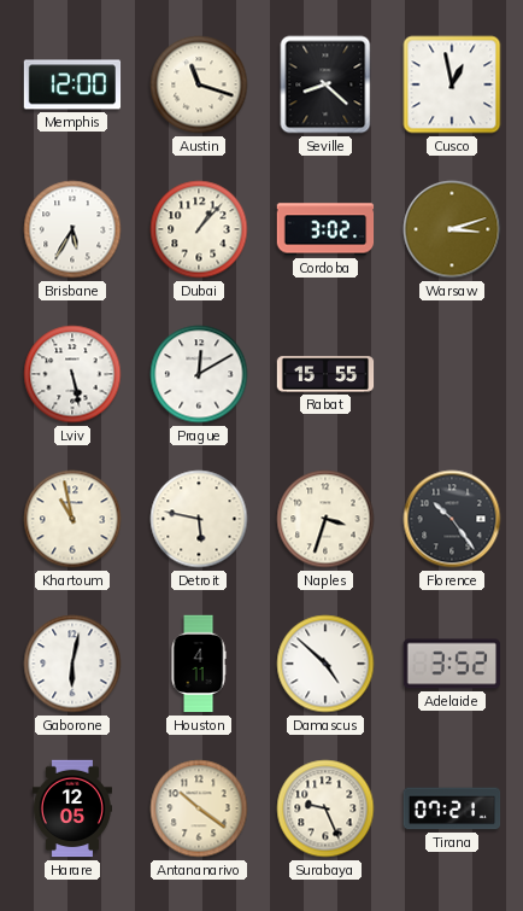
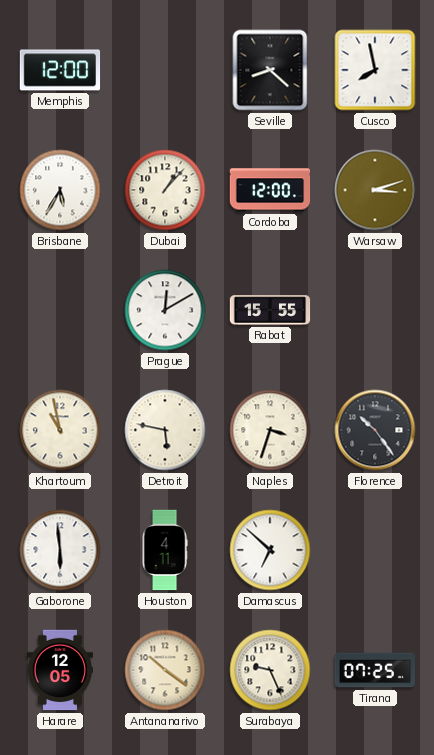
Austin: 11:18 -> none (199, 84)
Cusco: 12:58 -> 7:58 (375, 70)
Cordoba: 3:02 -> 12:00 (270, 190)
Lviv: 5:28 -> none (72, 374)
Gaborone: 6:02 -> 5:59 (60, 550)
Damascus: 4:52 -> 6:52 (270, 550)
Adelaide: 3:52 -> none (452, 664)
Tirana: 07:21 -> 07:25 (375, 670)
